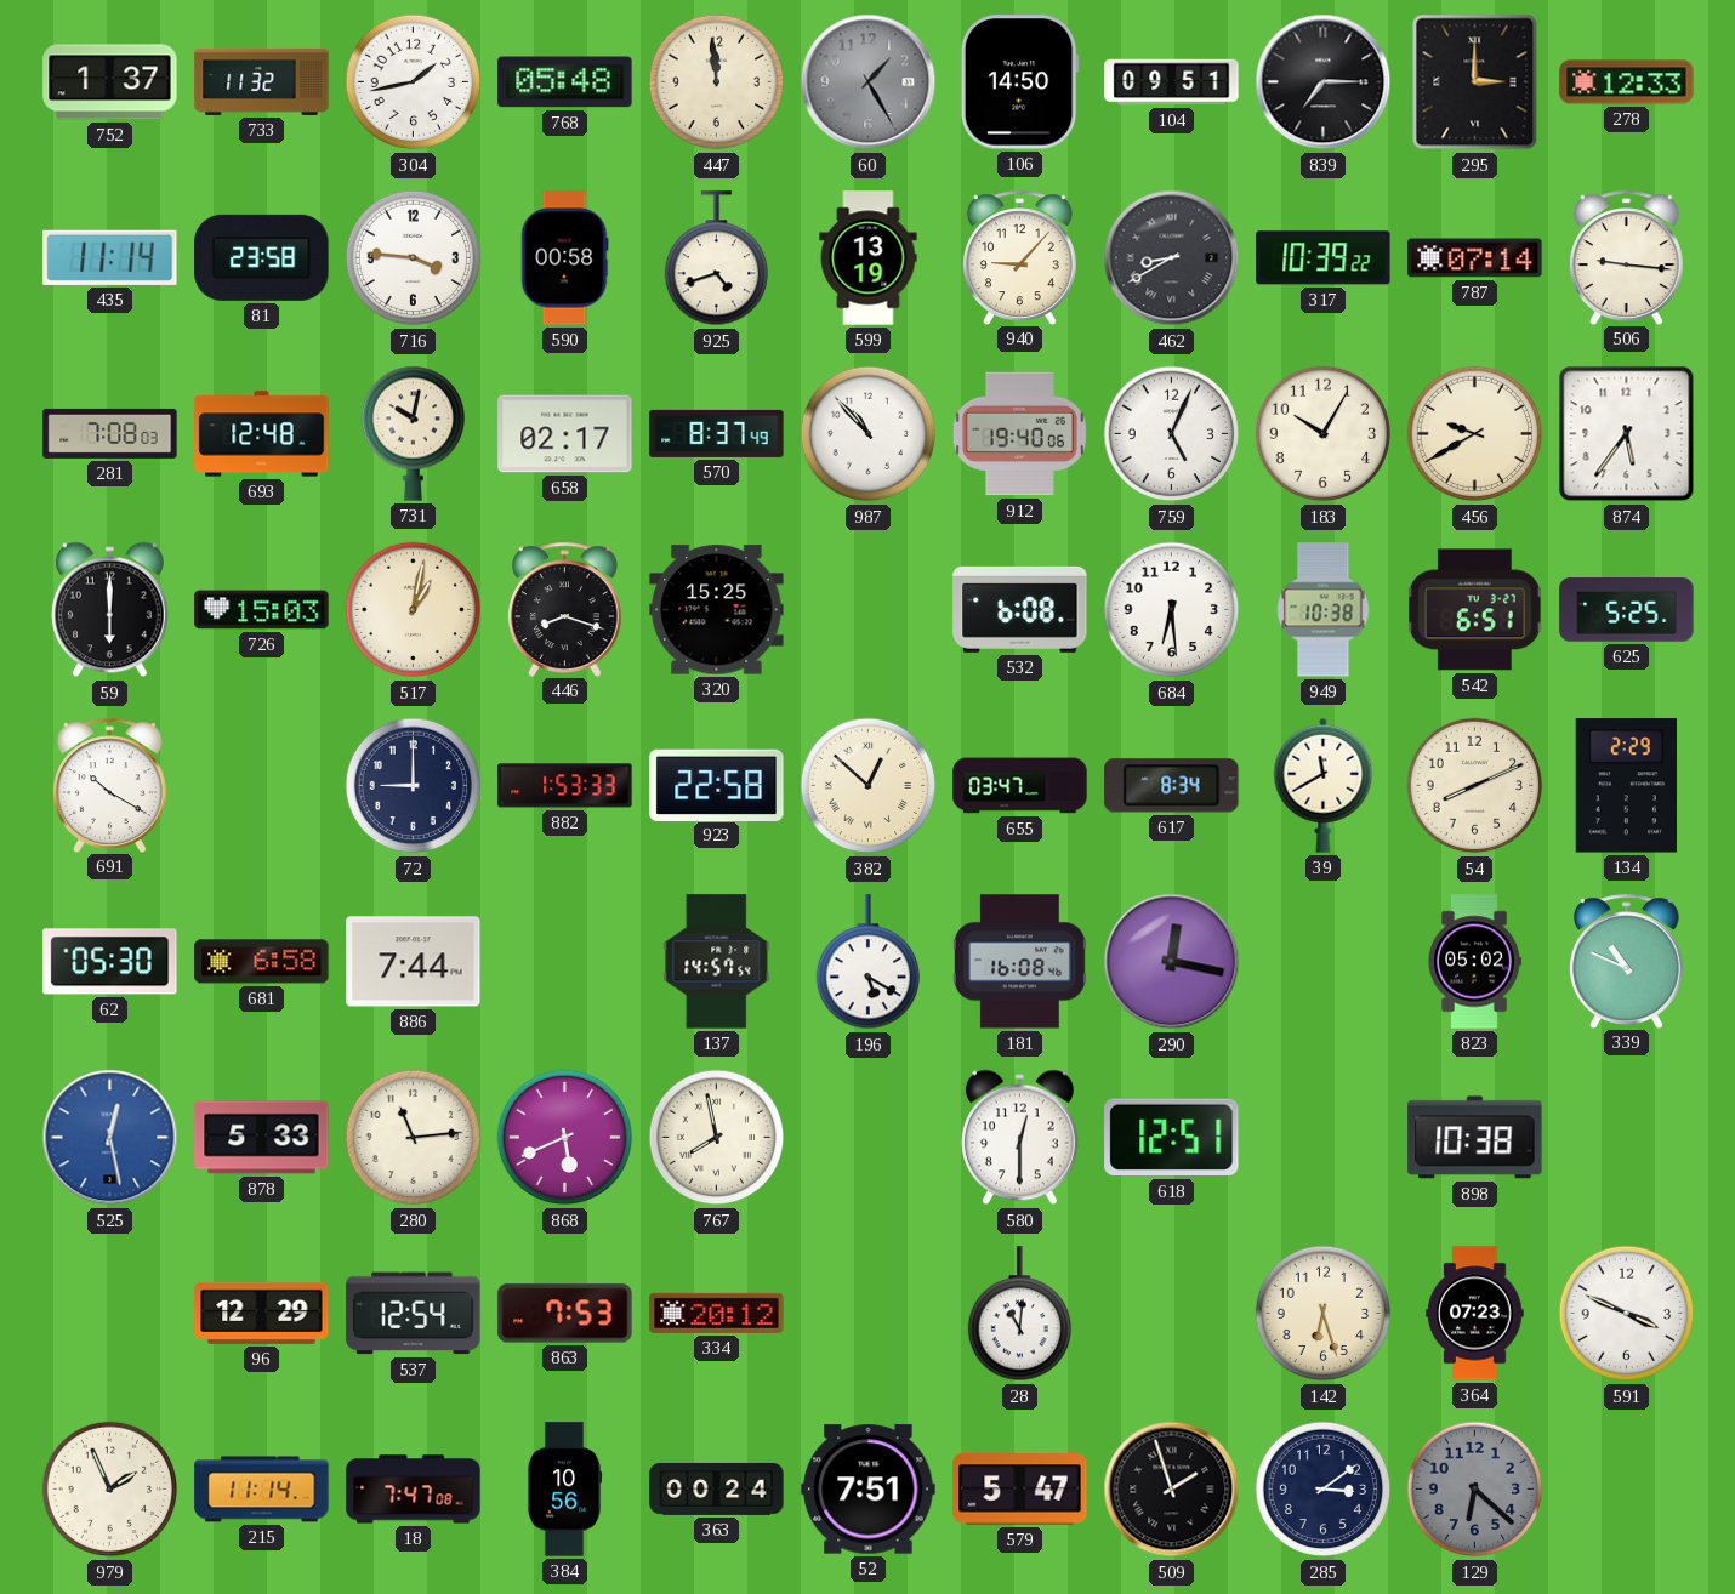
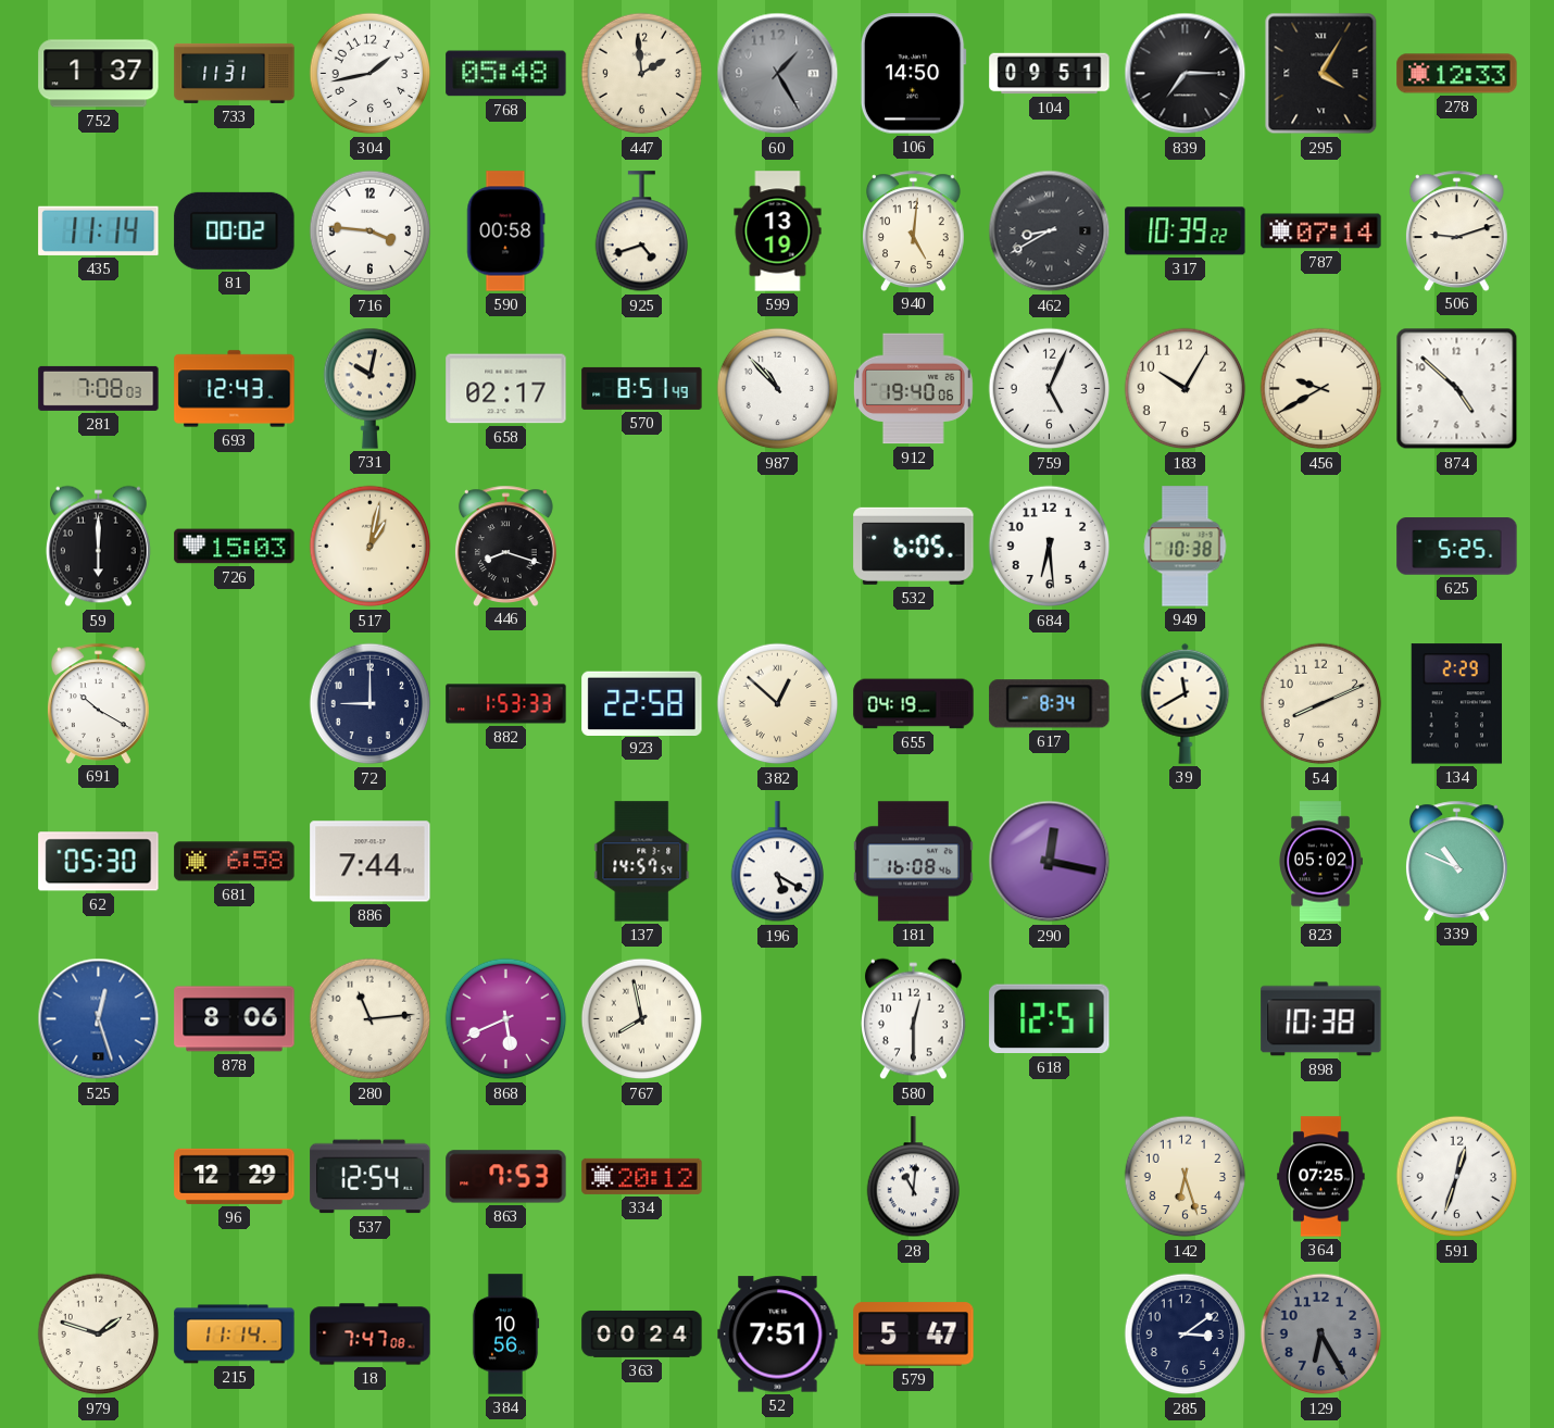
733: 11:32 -> 11:31 (235, 73)
447: 11:59 -> 1:59 (642, 74)
295: 3:00 -> 4:05 (1321, 74)
81: 23:58 -> 00:02 (235, 230)
940: 9:07 -> 5:01 (913, 230)
506: 9:16 -> 9:12 (1456, 230)
693: 12:48 -> 12:43 (235, 389)
570: 8:37 -> 8:51 (642, 388)
874: 5:36 -> 4:52 (1457, 389)
320: 15:25 -> none (717, 610)
532: 6:08 -> 6:05 (914, 546)
542: 6:51 -> none (1475, 610)
655: 03:47 -> 04:19 (914, 704)
525: 12:28 -> 12:27 (99, 1019)
878: 5:33 -> 8:06 (235, 1019)
364: 07:23 -> 07:25 (1321, 1177)
591: 3:49 -> 12:33 (1457, 1177)
979: 1:56 -> 1:48 (99, 1335)
509: 1:57 -> none (1172, 1490)
129: 6:22 -> 6:25 (1321, 1335)
